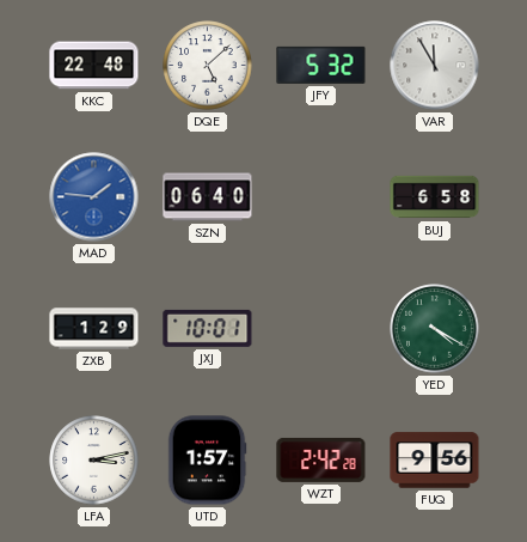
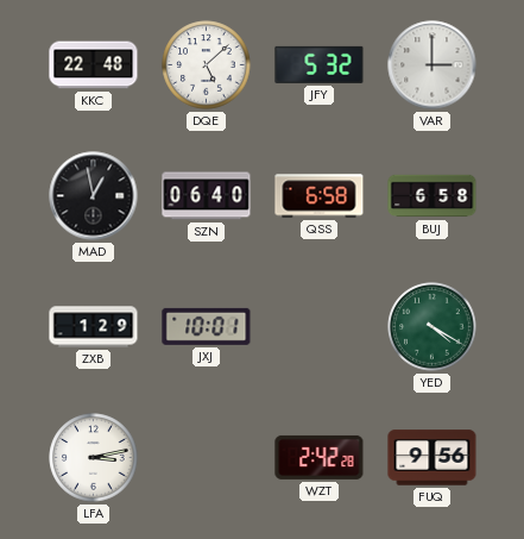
VAR: 11:55 -> 3:00 (433, 65)
MAD: 1:46 -> 12:58 (94, 196)
MAD dial: blue -> black (94, 196)
QSS: none -> 6:58 (320, 196)
UTD: 1:57 -> none (207, 461)
